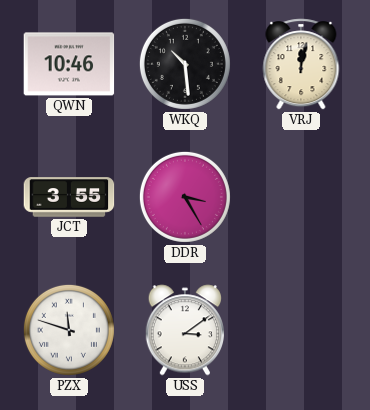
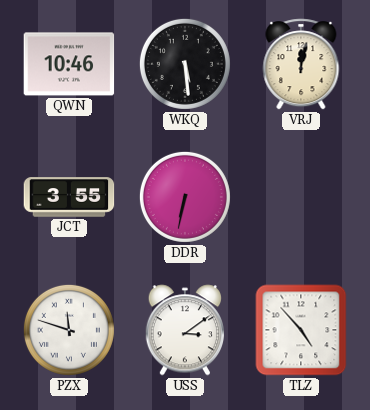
WKQ: 10:29 -> 5:29 (185, 64)
DDR: 3:25 -> 6:32 (185, 197)
TLZ: none -> 4:53 (301, 330)
